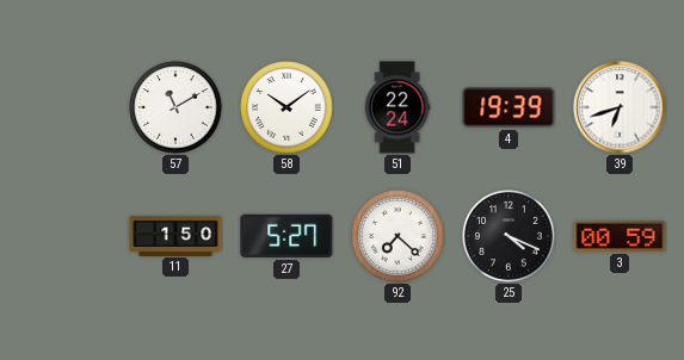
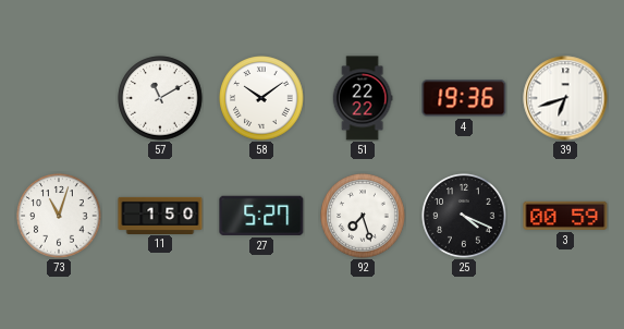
51: 22:24 -> 22:22 (363, 98)
4: 19:39 -> 19:36 (464, 98)
73: none -> 11:03 (59, 216)
92: 7:22 -> 7:27 (363, 216)
